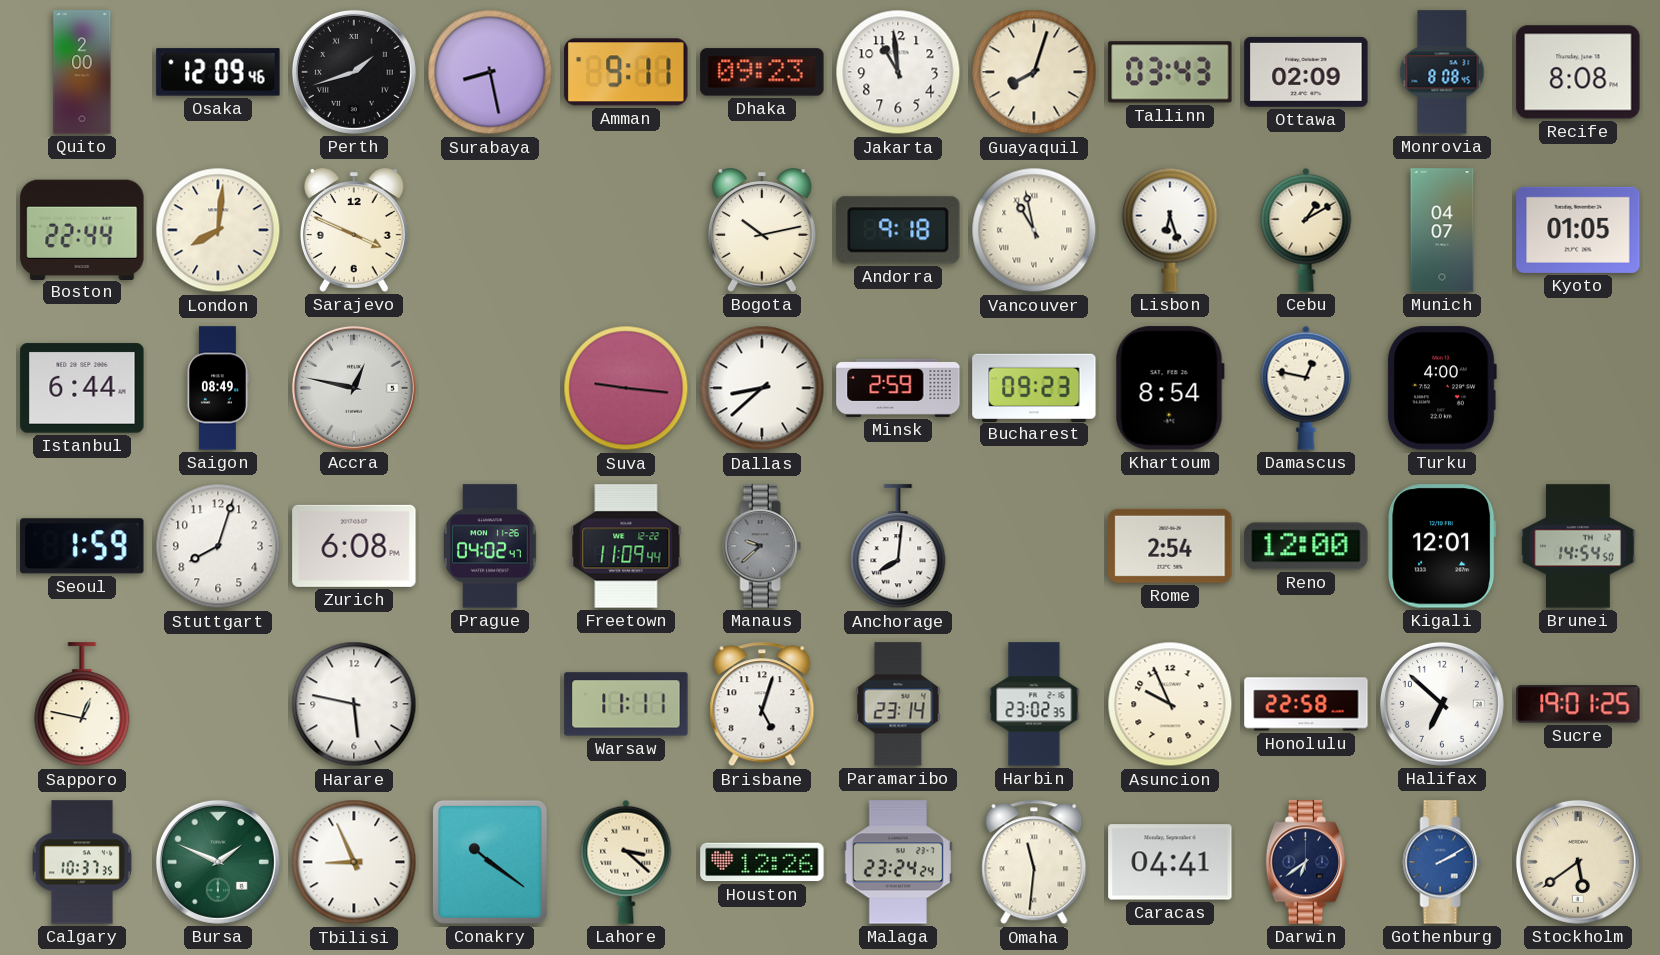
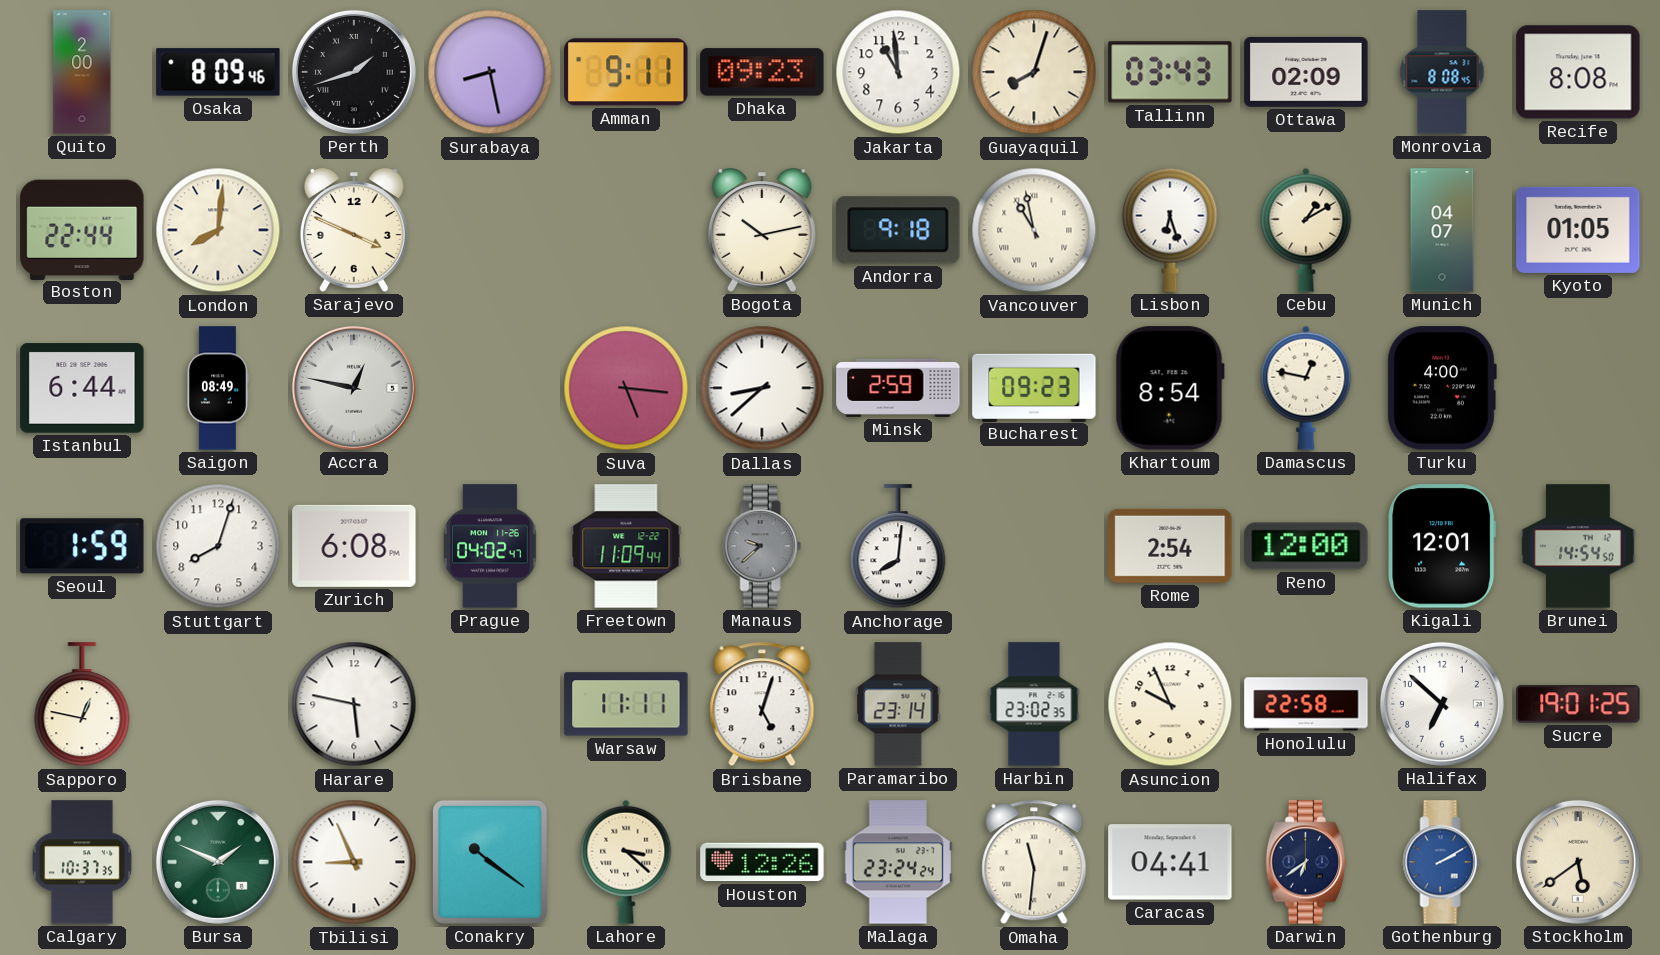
Osaka: 12:09 -> 8:09 (218, 72)
Suva: 9:16 -> 5:16 (626, 388)
